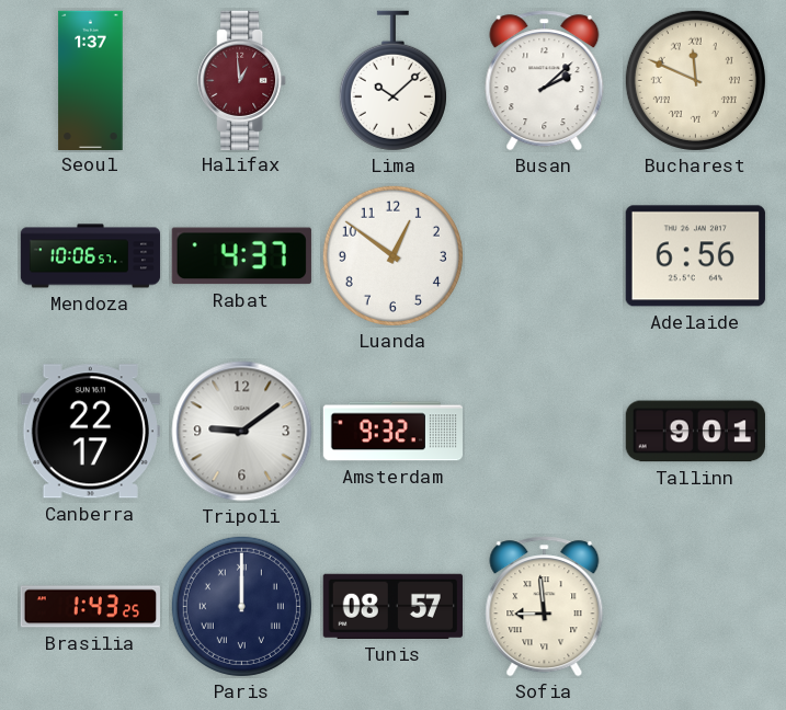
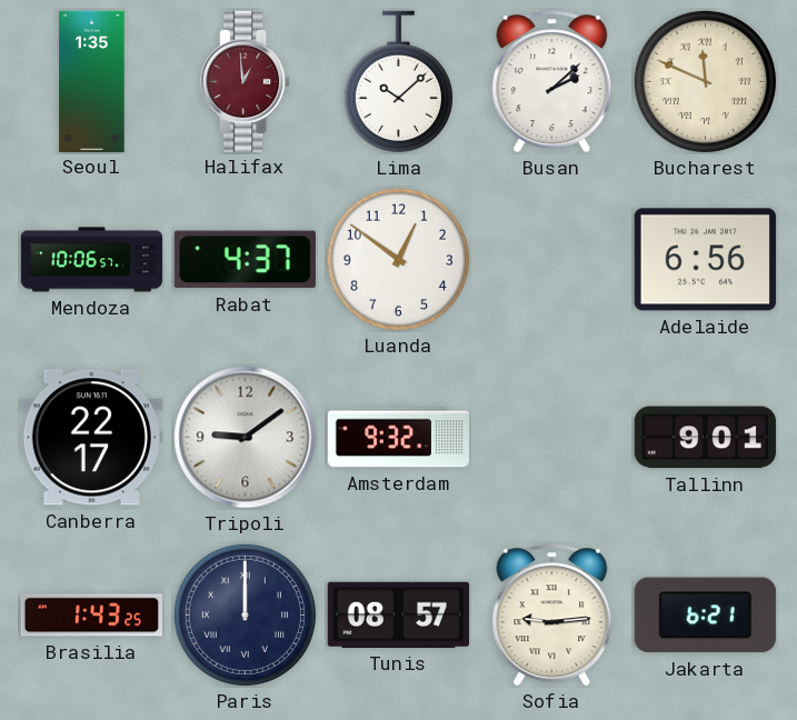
Seoul: 1:37 -> 1:35 (92, 81)
Sofia: 8:59 -> 9:14 (552, 616)
Jakarta: none -> 6:21 (705, 616)
